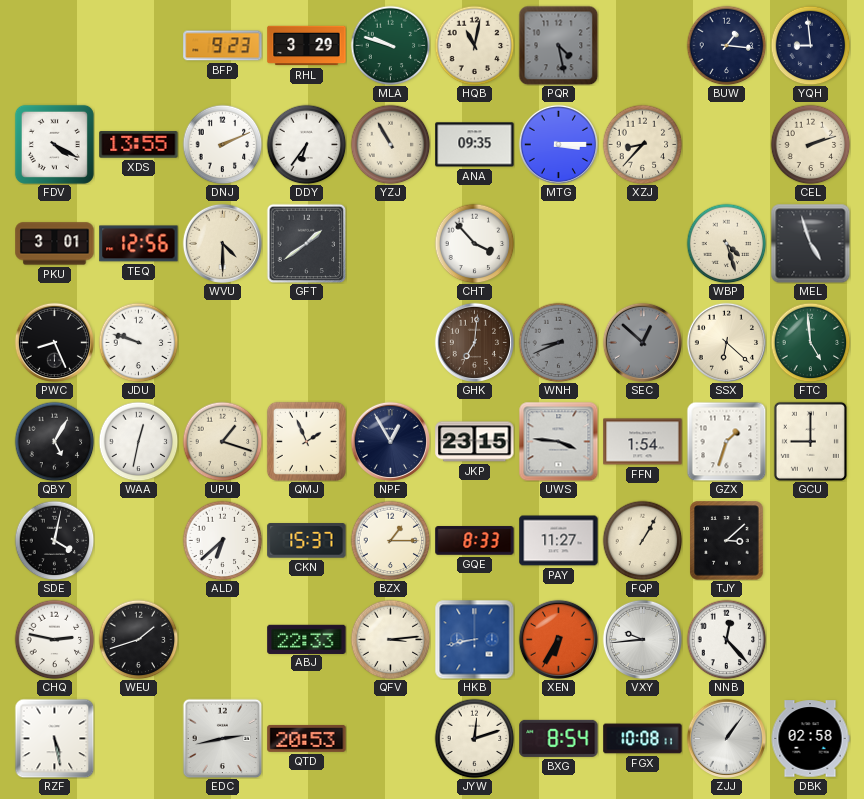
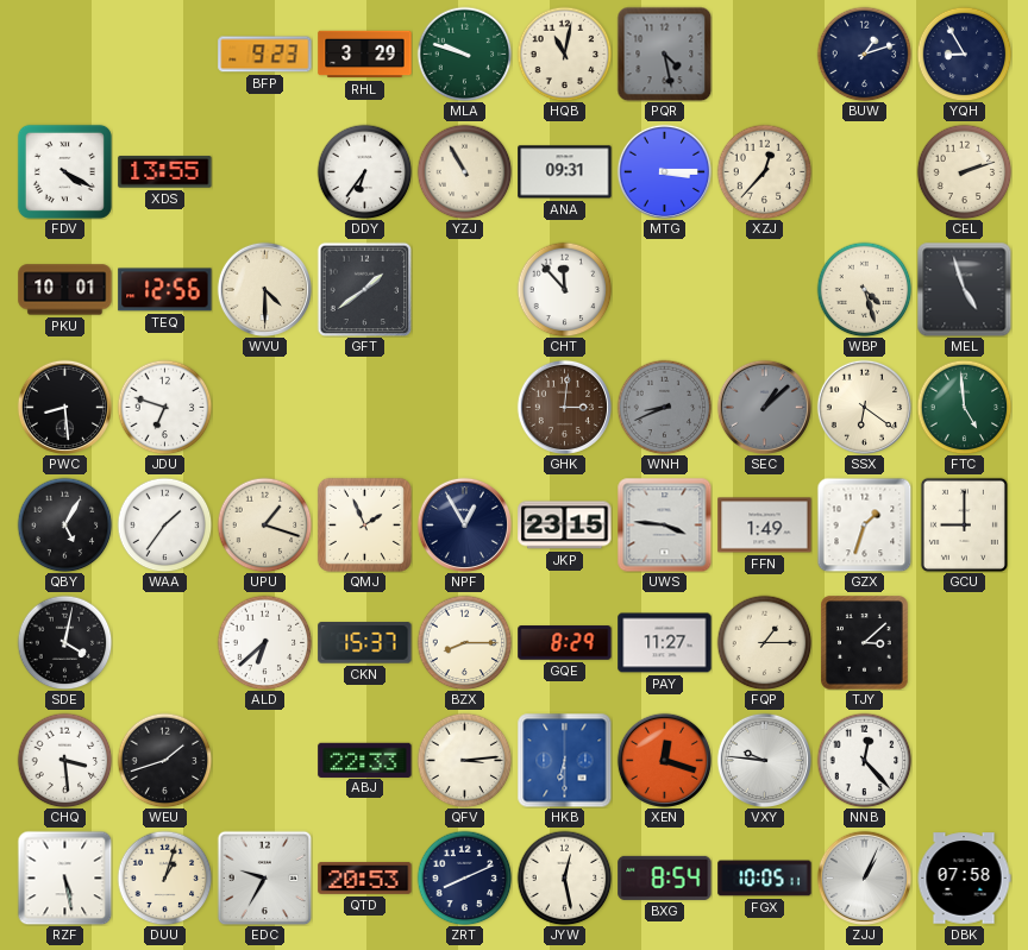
BUW: 1:16 -> 1:12 (864, 54)
YQH: 8:59 -> 8:55 (964, 54)
DNJ: 2:11 -> none (222, 144)
ANA: 09:35 -> 09:31 (565, 172)
XZJ: 8:37 -> 12:37 (764, 171)
PKU: 3:01 -> 10:01 (65, 290)
CHT: 3:53 -> 11:53 (564, 289)
PWC: 8:26 -> 8:29 (64, 407)
JDU: 9:48 -> 6:48 (164, 407)
GHK: 7:01 -> 3:01 (564, 407)
SEC: 12:52 -> 1:08 (764, 407)
SSX: 6:22 -> 6:21 (864, 407)
WAA: 12:32 -> 1:36 (164, 524)
FFN: 1:54 -> 1:49 (765, 526)
BZX: 1:15 -> 8:15 (464, 642)
GQE: 8:33 -> 8:29 (565, 643)
FQP: 1:05 -> 1:15 (764, 642)
CHQ: 2:47 -> 3:29 (64, 760)
HKB: 8:43 -> 6:30 (564, 760)
XEN: 6:35 -> 12:18 (664, 760)
VXY: 9:44 -> 9:46 (764, 760)
DUU: none -> 1:03 (164, 877)
EDC: 2:43 -> 9:35 (264, 877)
ZRT: none -> 8:11 (464, 877)
JYW: 12:12 -> 12:28 (564, 877)
FGX: 10:08 -> 10:05 (765, 879)
ZJJ: 1:06 -> 1:04 (864, 877)
DBK: 02:58 -> 07:58 (964, 879)
